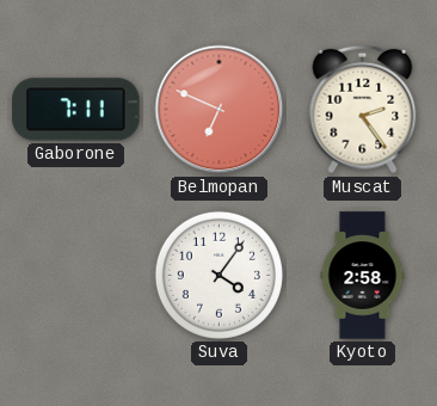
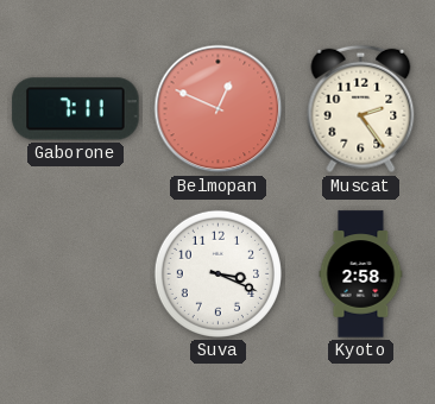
Belmopan: 6:49 -> 12:49 (219, 109)
Suva: 4:06 -> 3:19 (218, 273)
